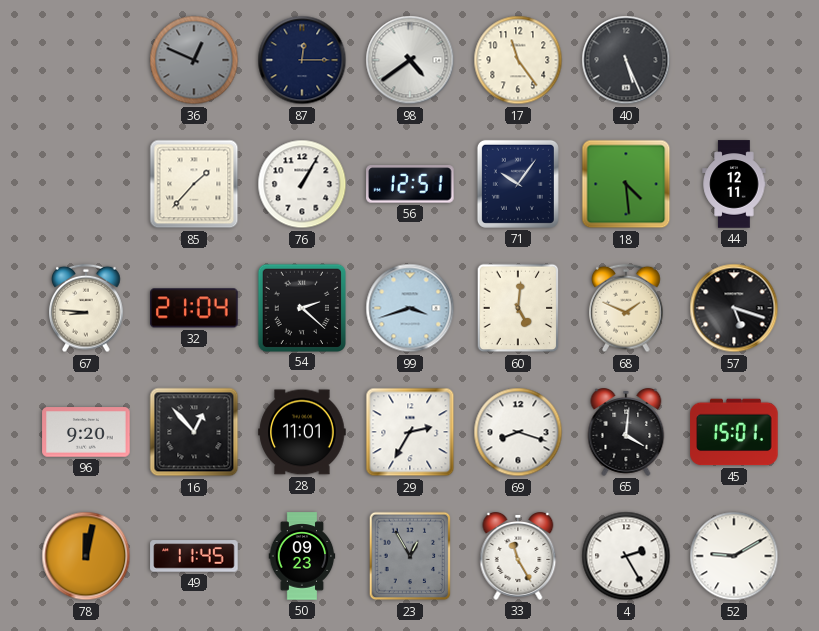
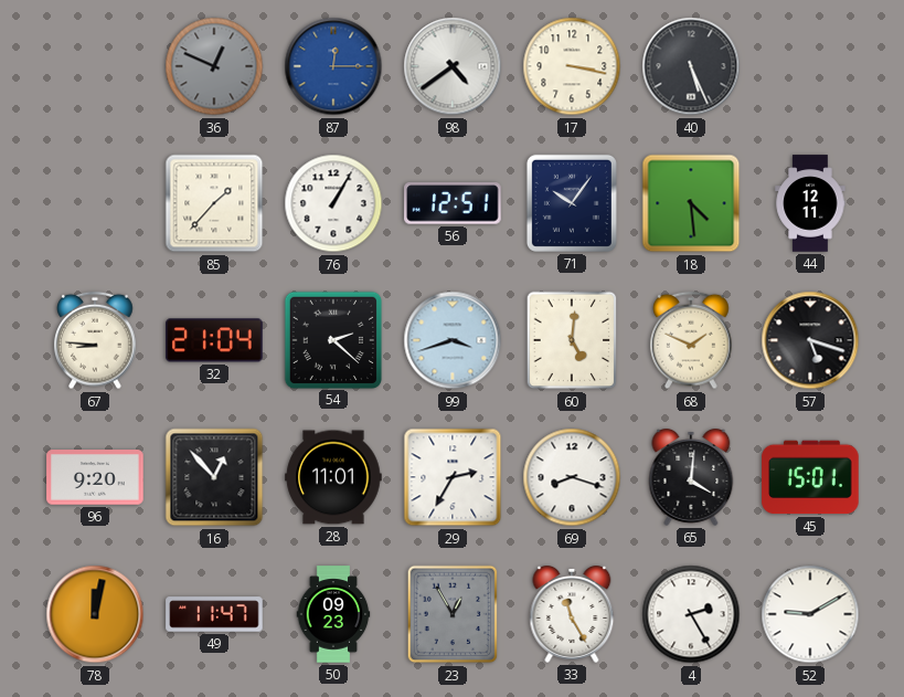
87 dial: navy -> blue (333, 66)
17: 11:24 -> 3:17 (572, 66)
49: 11:45 -> 11:47 (214, 614)
